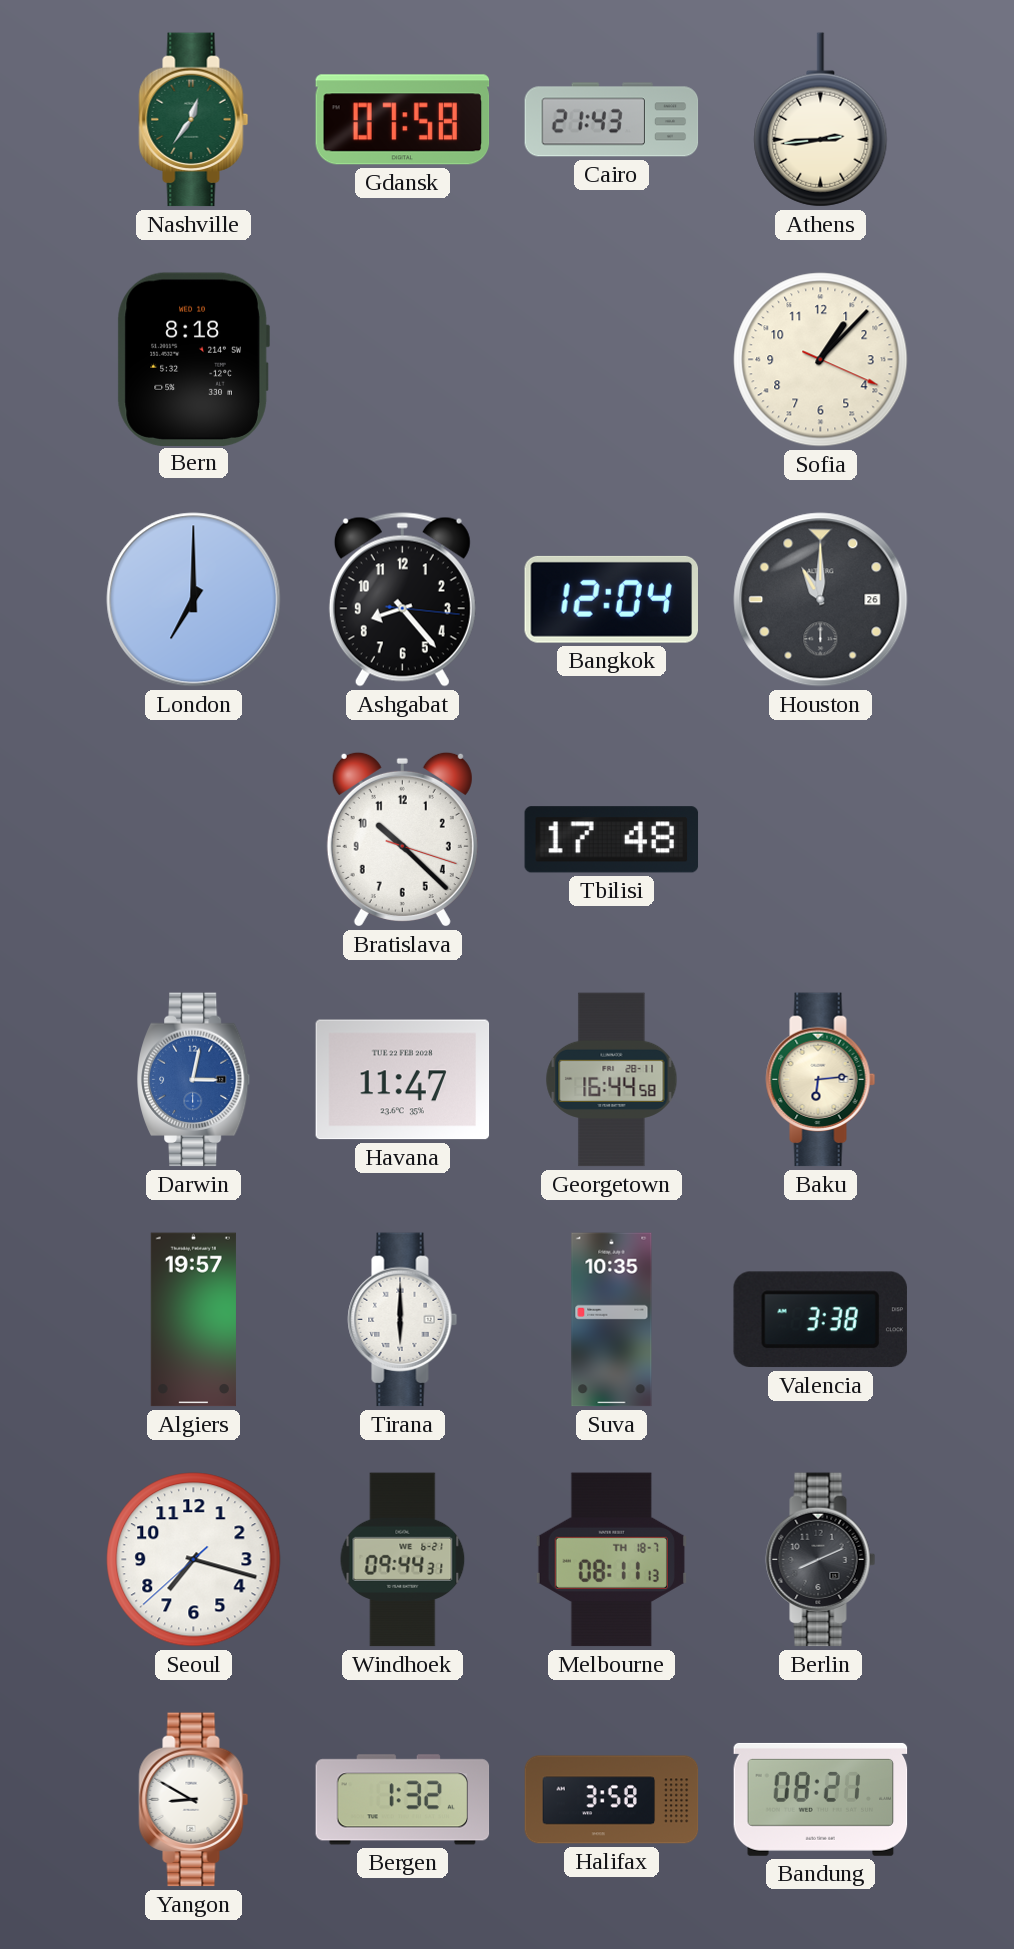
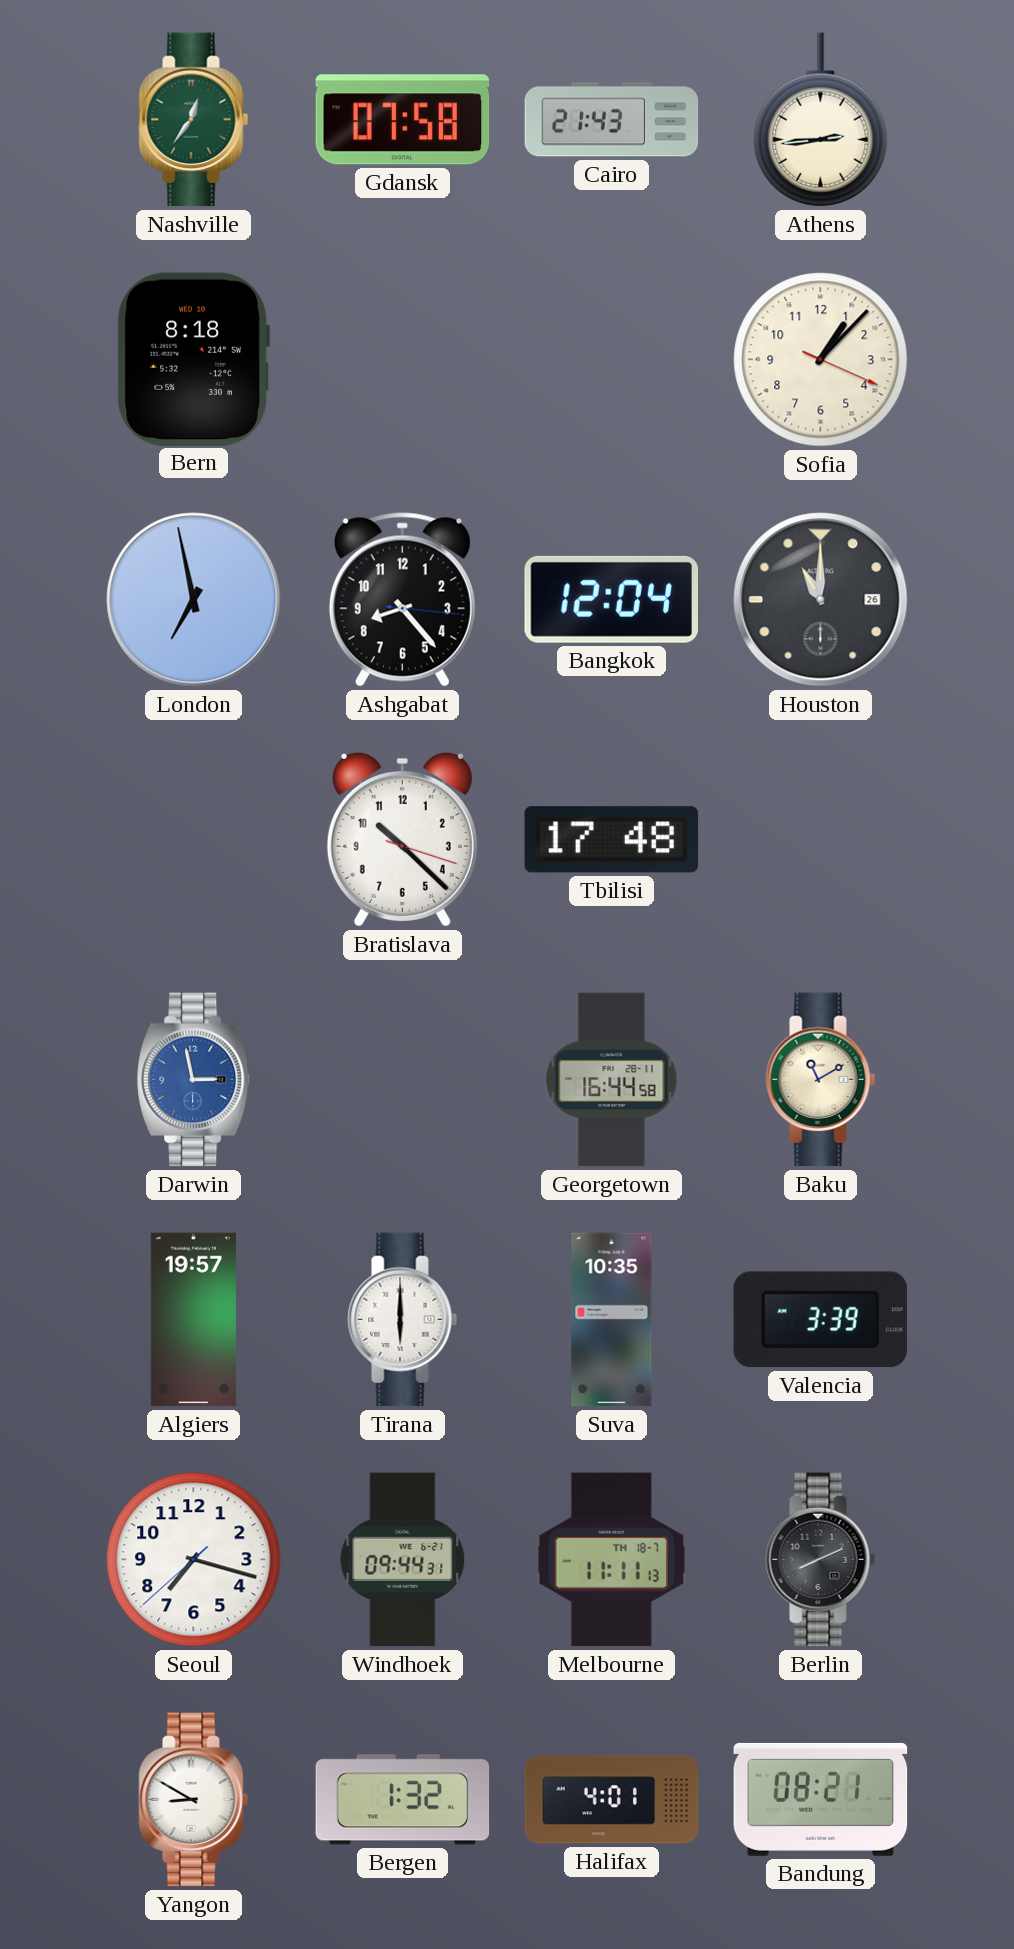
London: 7:00 -> 6:58 (194, 600)
Darwin: 3:02 -> 2:58 (195, 1080)
Havana: 11:47 -> none (403, 1080)
Baku: 6:14 -> 11:10 (821, 1080)
Valencia: 3:38 -> 3:39 (820, 1320)
Melbourne: 08:11 -> 11:11 (611, 1560)
Halifax: 3:58 -> 4:01 (612, 1800)
